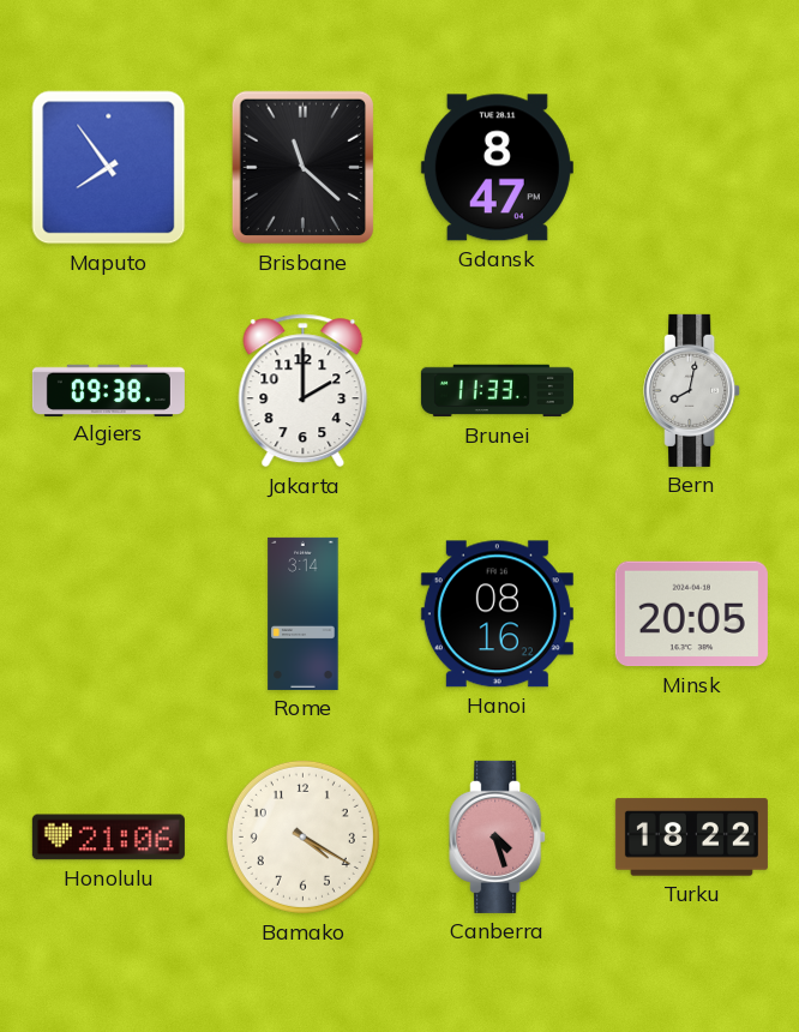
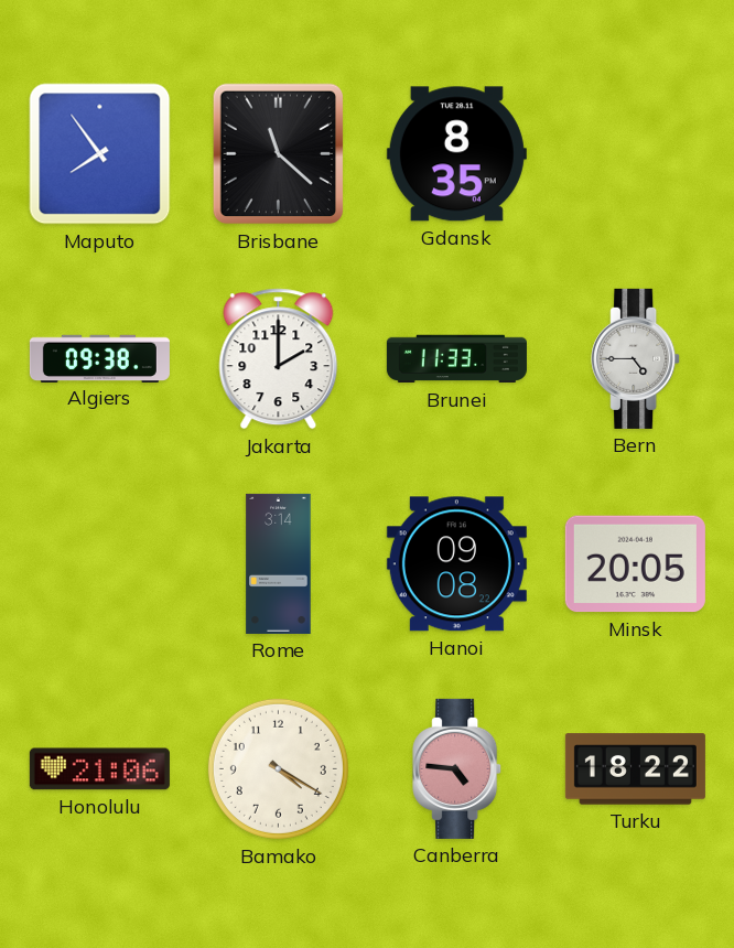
Gdansk: 8:47 -> 8:35 (456, 154)
Bern: 8:02 -> 4:45 (636, 358)
Hanoi: 08:16 -> 09:08 (456, 564)
Canberra: 4:27 -> 4:46 (457, 768)
